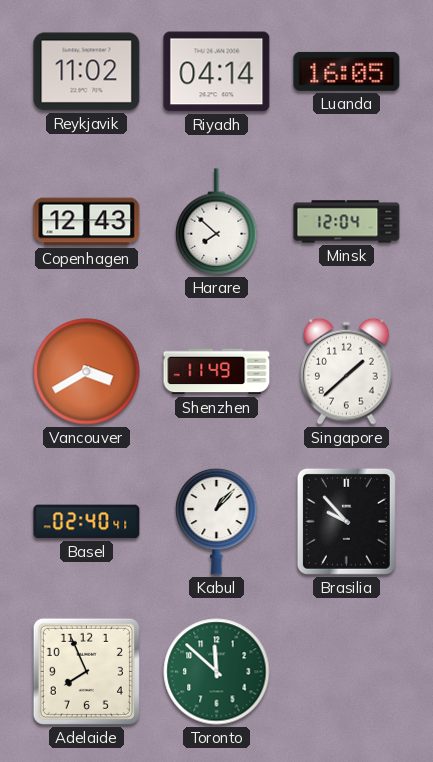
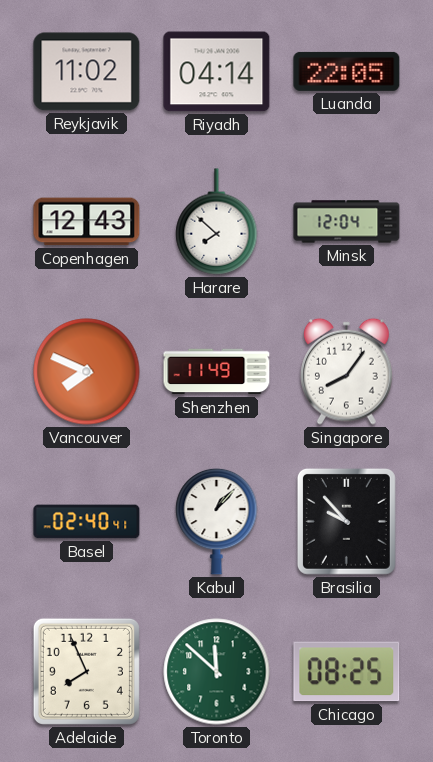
Luanda: 16:05 -> 22:05 (347, 71)
Vancouver: 3:40 -> 7:49 (87, 372)
Singapore: 1:38 -> 8:06 (347, 371)
Chicago: none -> 08:25 (347, 672)
